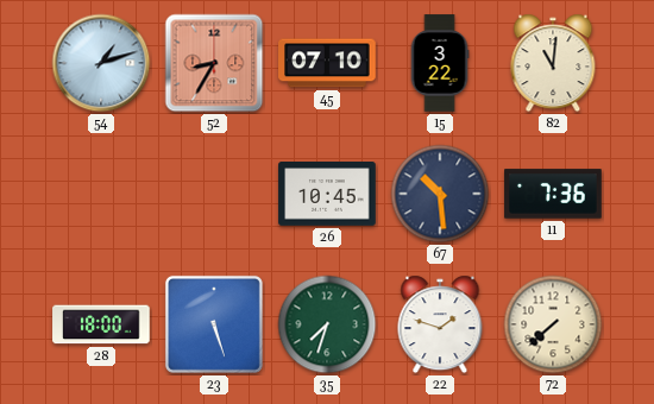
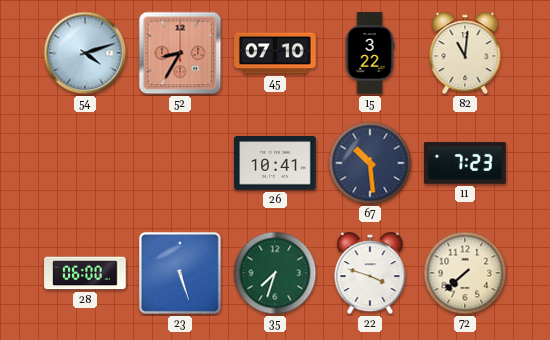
54: 1:12 -> 4:12 (85, 53)
26: 10:45 -> 10:41 (275, 163)
11: 7:36 -> 7:23 (465, 163)
28: 18:00 -> 06:00 (85, 273)
22: 1:48 -> 3:48 (370, 273)
